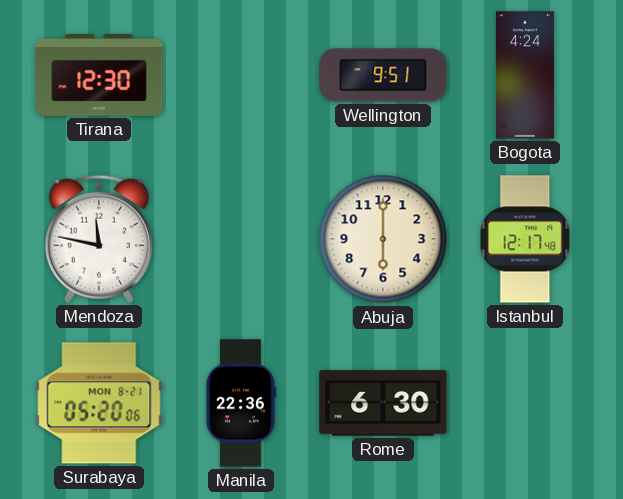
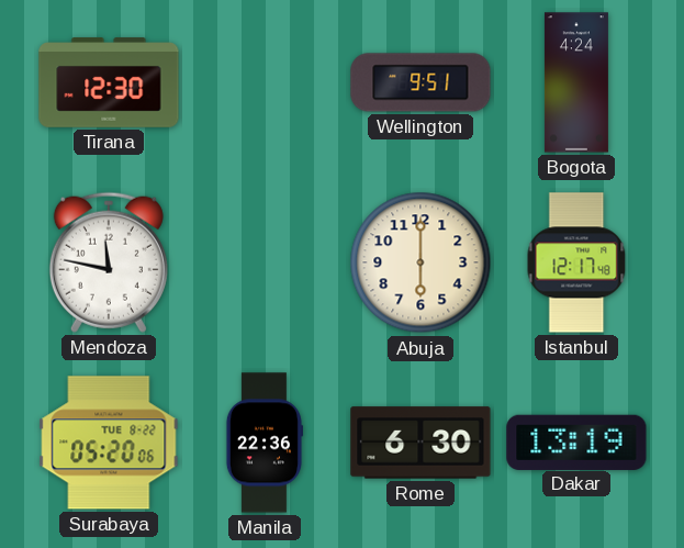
Surabaya date: MON 8-21 -> TUE 8-22 (109, 443)
Dakar: none -> 13:19 (576, 441)
